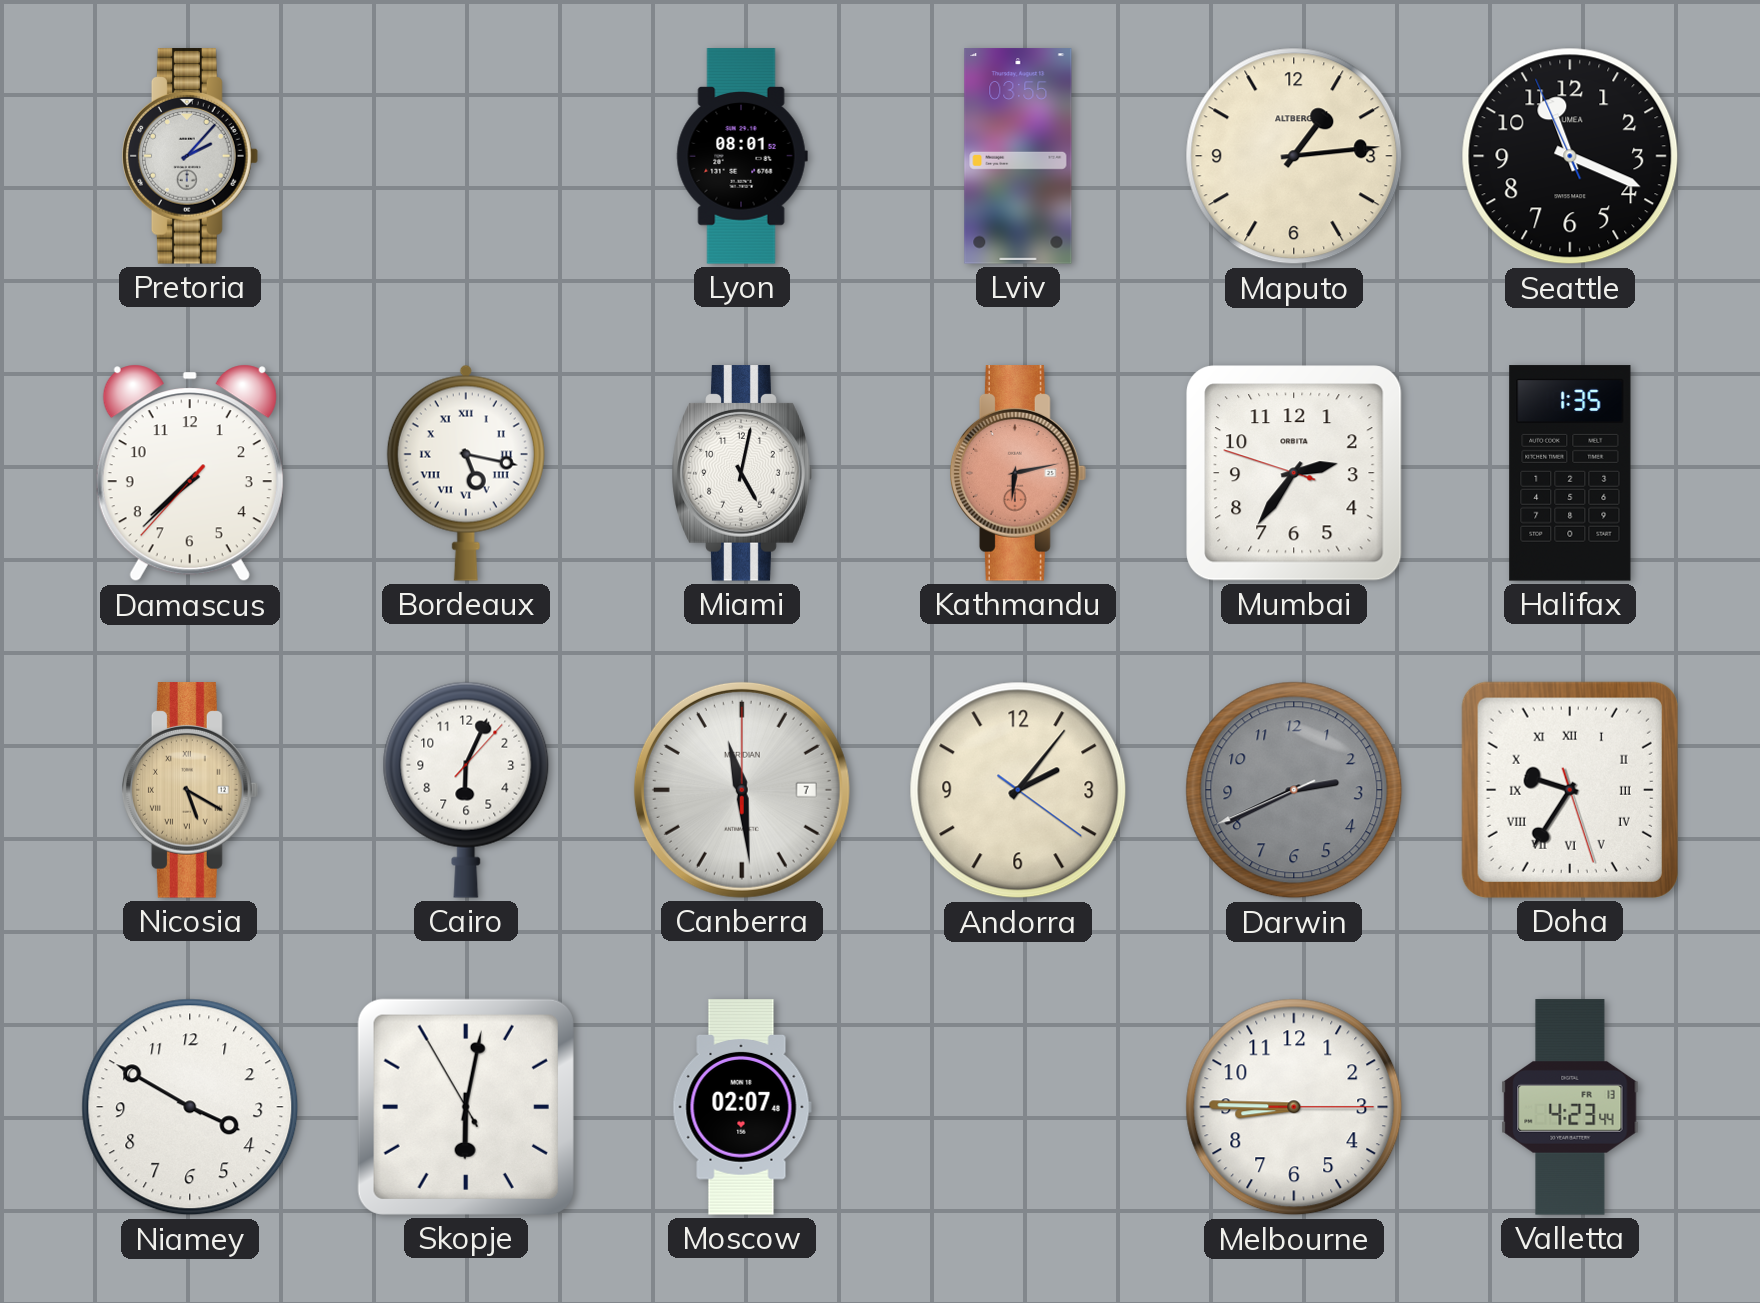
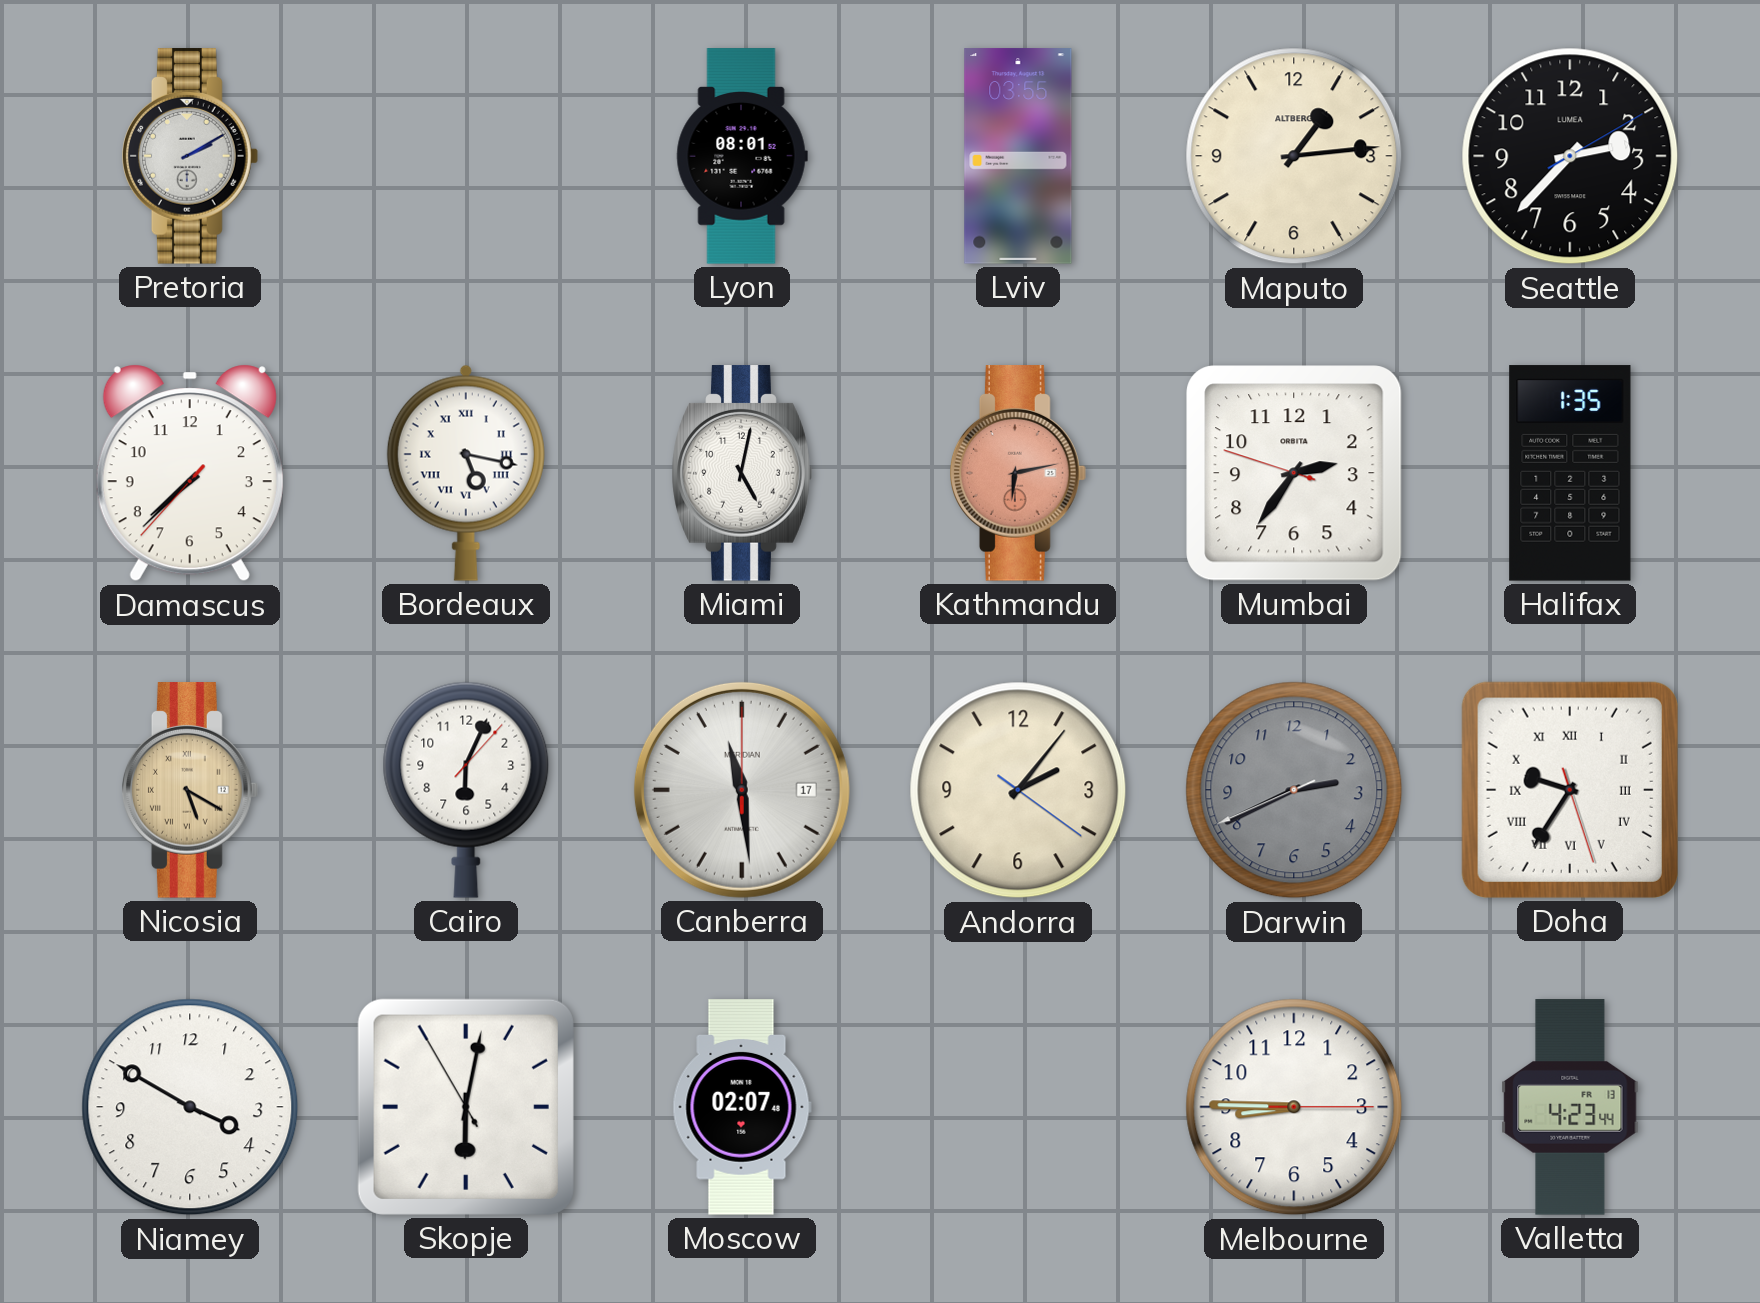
Pretoria: 2:07 -> 2:10 (191, 156)
Seattle: 11:18 -> 2:37 (1570, 156)
Canberra date: 7 -> 17 (742, 790)
